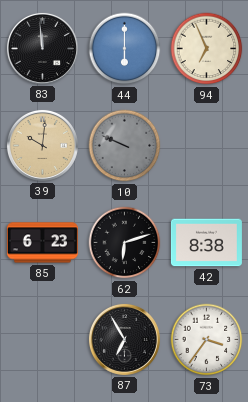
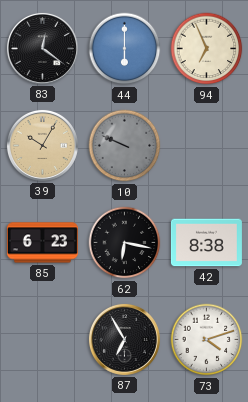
83: 11:59 -> 12:21 (42, 48)
39: 10:01 -> 10:05 (42, 145)
62: 6:12 -> 6:17 (125, 243)
73: 3:36 -> 4:12 (207, 340)
